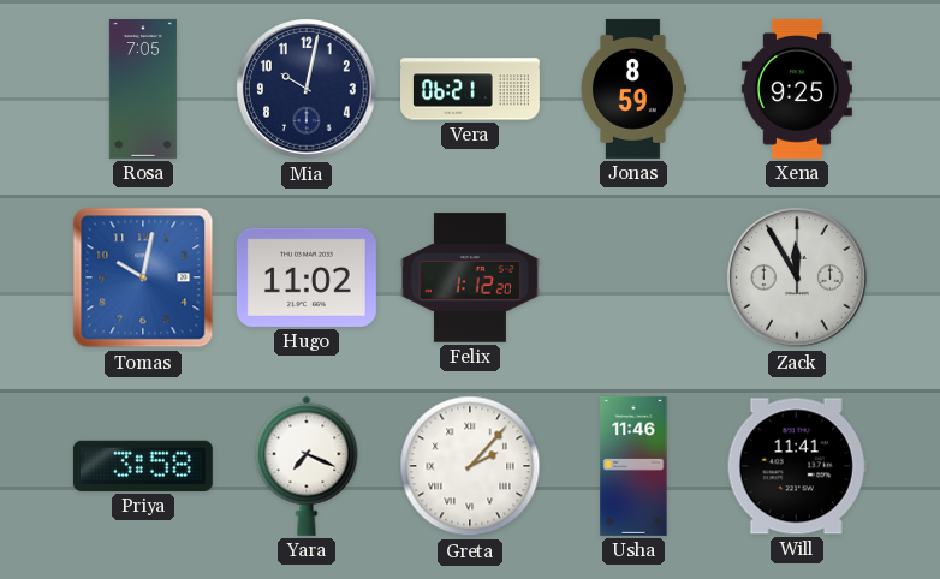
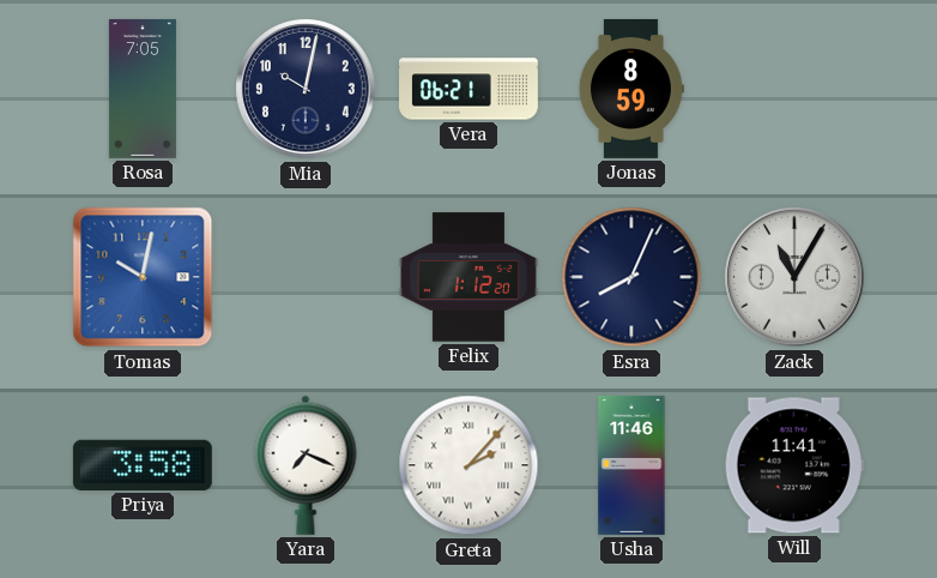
Xena: 9:25 -> none (797, 89)
Hugo: 11:02 -> none (307, 277)
Esra: none -> 8:04 (631, 277)
Zack: 11:55 -> 11:05 (794, 277)
